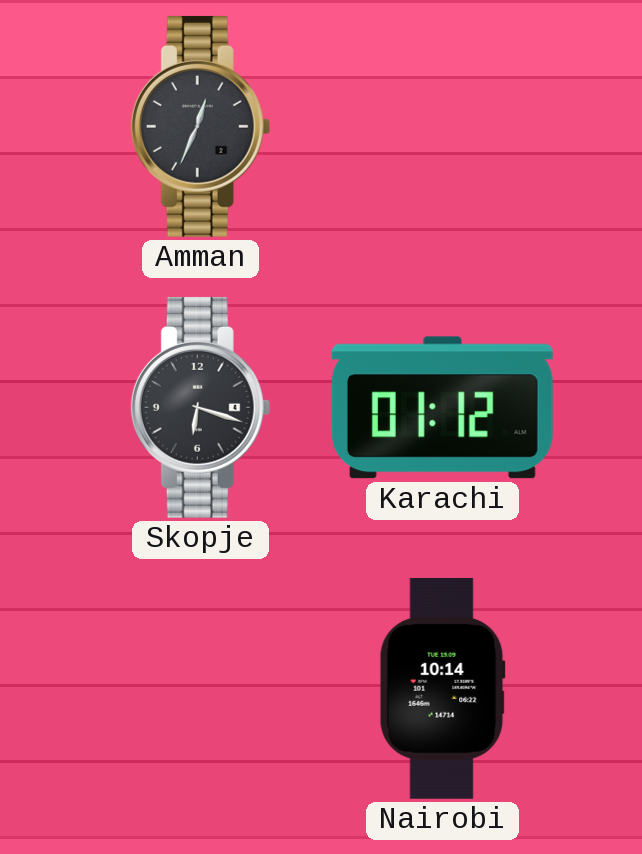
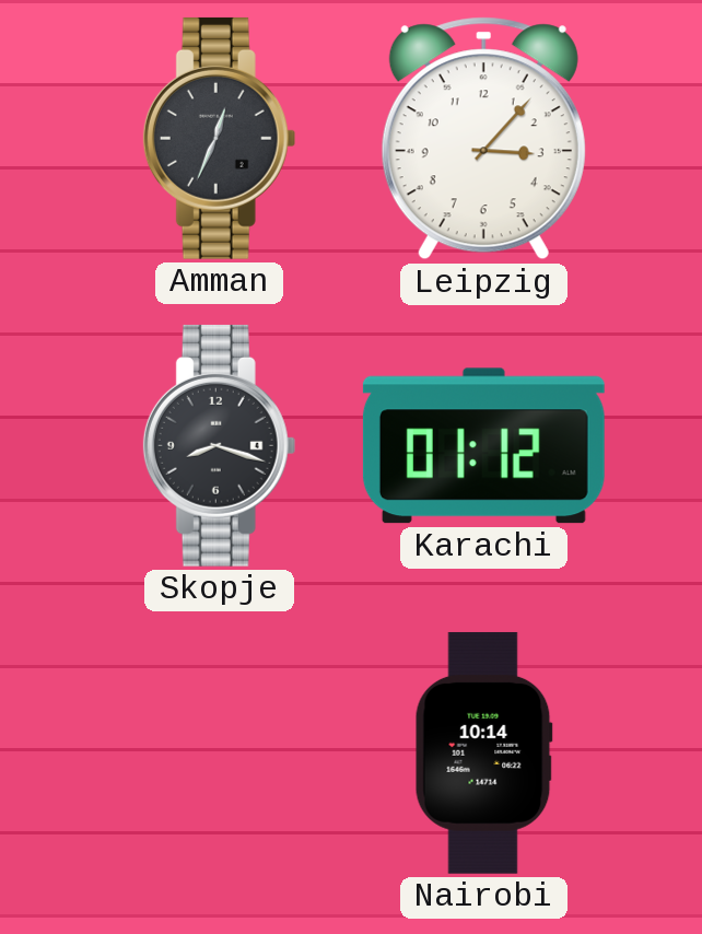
Leipzig: none -> 3:07 (483, 139)
Skopje: 6:18 -> 8:18 (220, 445)
